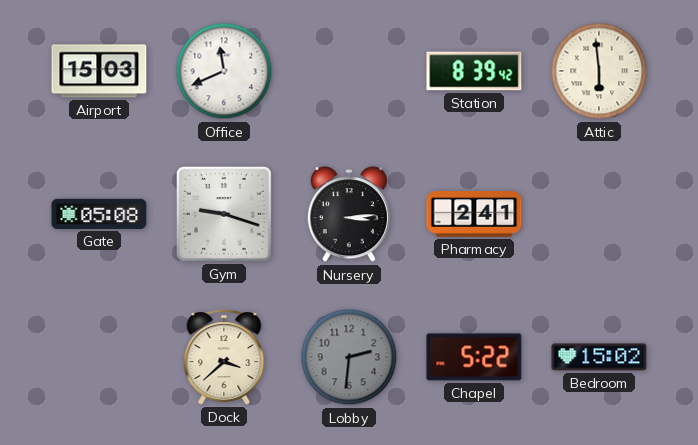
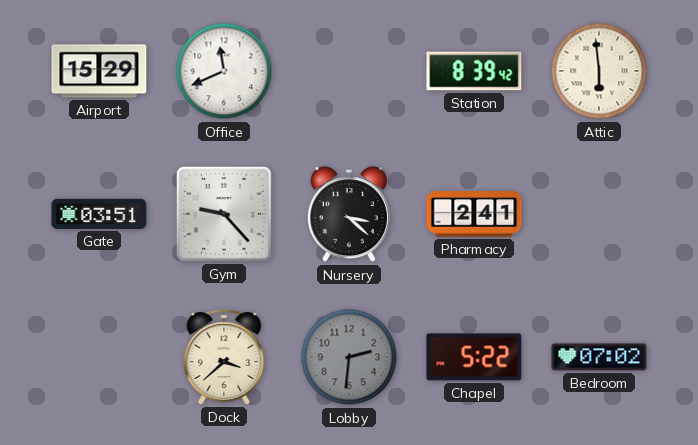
Airport: 15:03 -> 15:29 (99, 71)
Gate: 05:08 -> 03:51 (99, 214)
Gym: 9:18 -> 9:23 (224, 214)
Nursery: 3:14 -> 3:22 (349, 215)
Bedroom: 15:02 -> 07:02 (599, 357)
